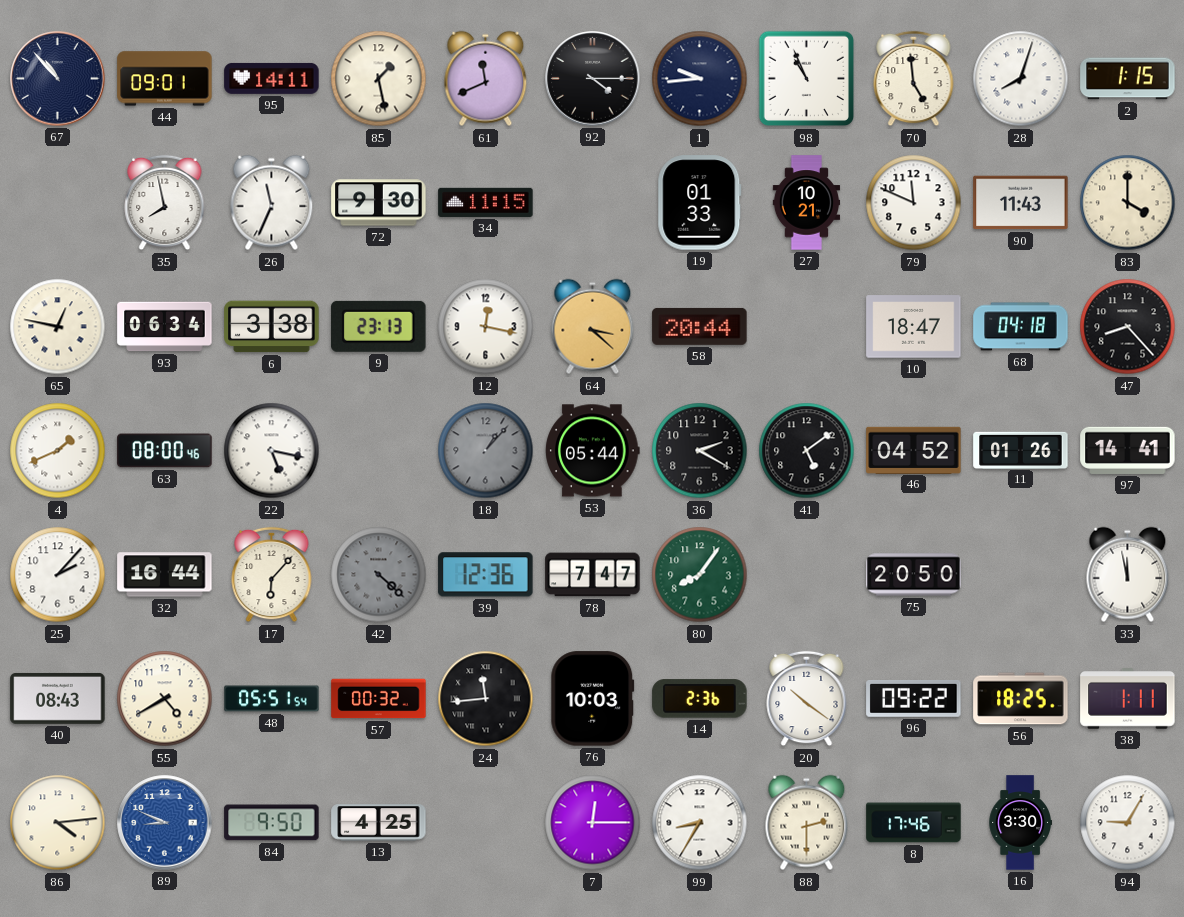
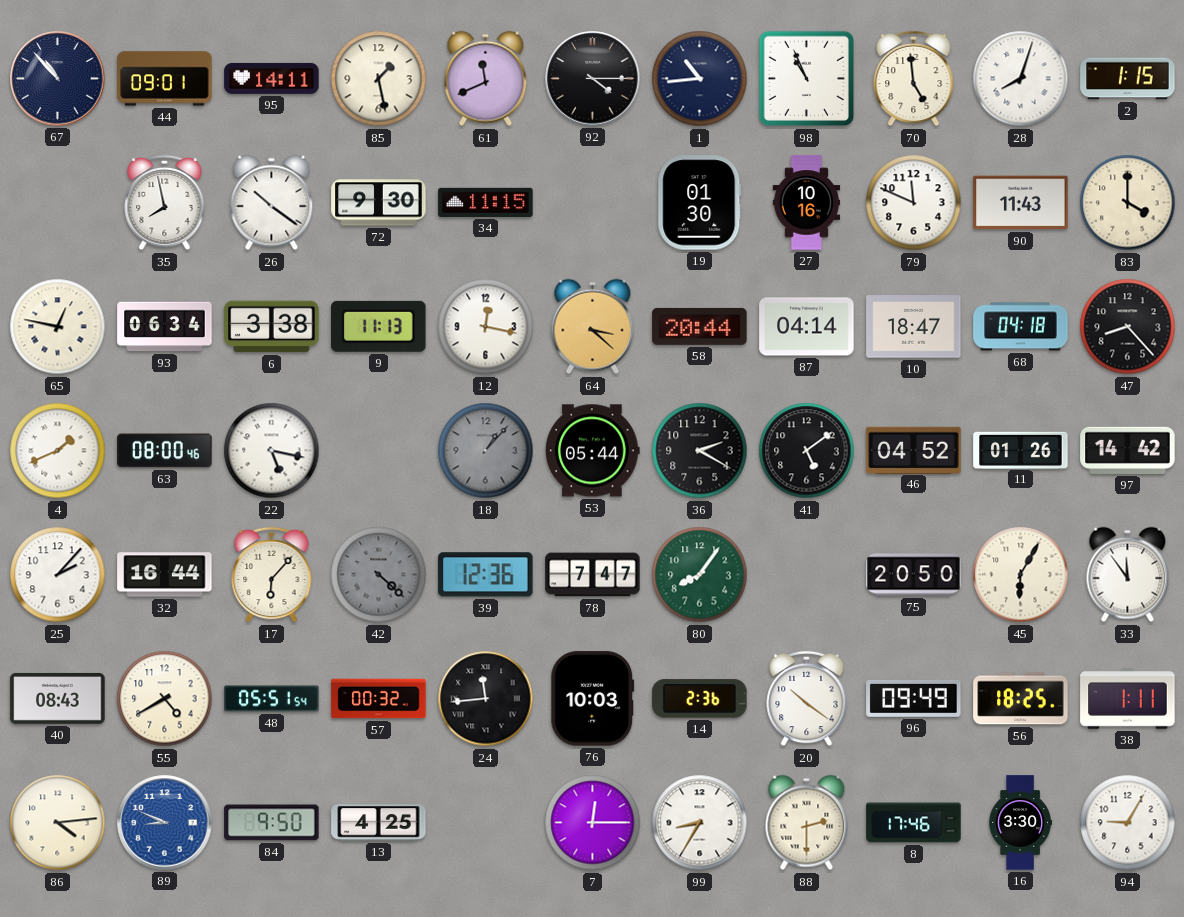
1: 9:44 -> 10:44 (700, 79)
26: 11:34 -> 10:21 (272, 203)
19: 01:33 -> 01:30 (700, 203)
27: 10:21 -> 10:16 (807, 203)
9: 23:13 -> 11:13 (379, 326)
87: none -> 04:14 (807, 327)
97: 14:41 -> 14:42 (1128, 450)
45: none -> 6:05 (1021, 575)
33: 11:58 -> 11:54 (1128, 575)
96: 09:22 -> 09:49 (914, 698)
